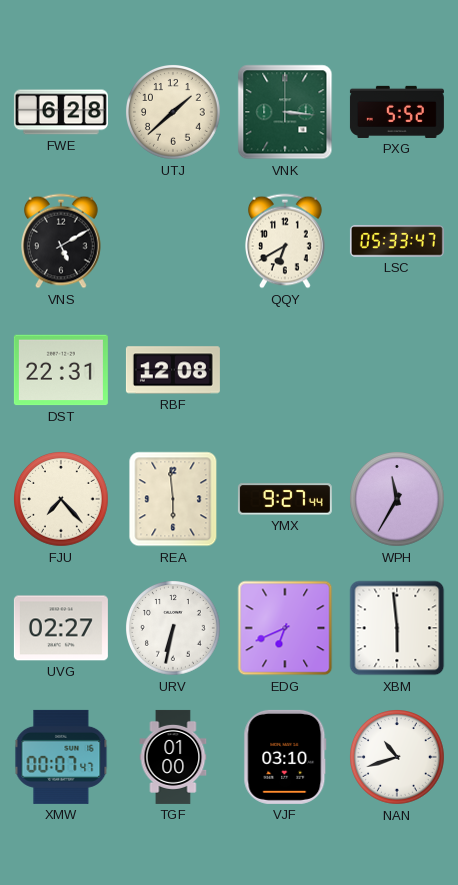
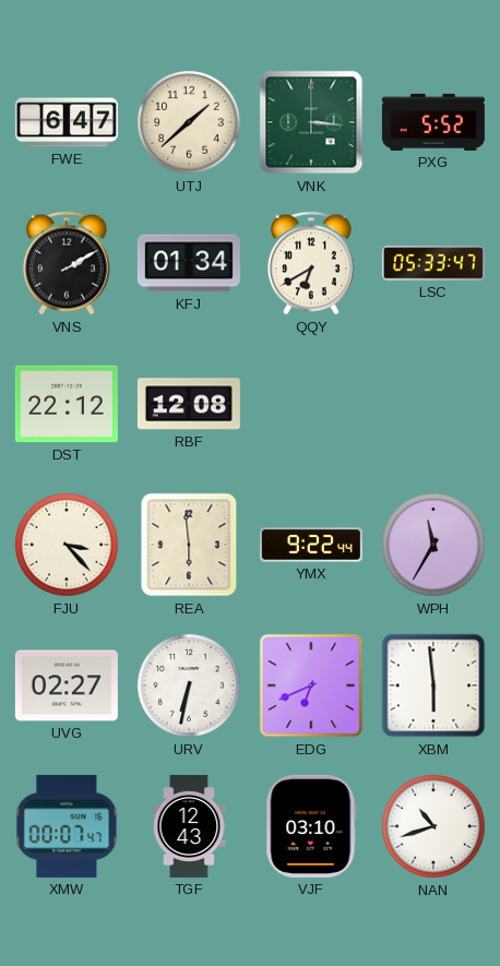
FWE: 6:28 -> 6:47 (67, 122)
VNS: 5:10 -> 2:10 (68, 263)
KFJ: none -> 01:34 (189, 263)
DST: 22:31 -> 22:12 (67, 404)
FJU: 7:23 -> 3:23 (68, 546)
YMX: 9:27 -> 9:22 (311, 545)
TGF: 01:00 -> 12:43 (189, 826)
